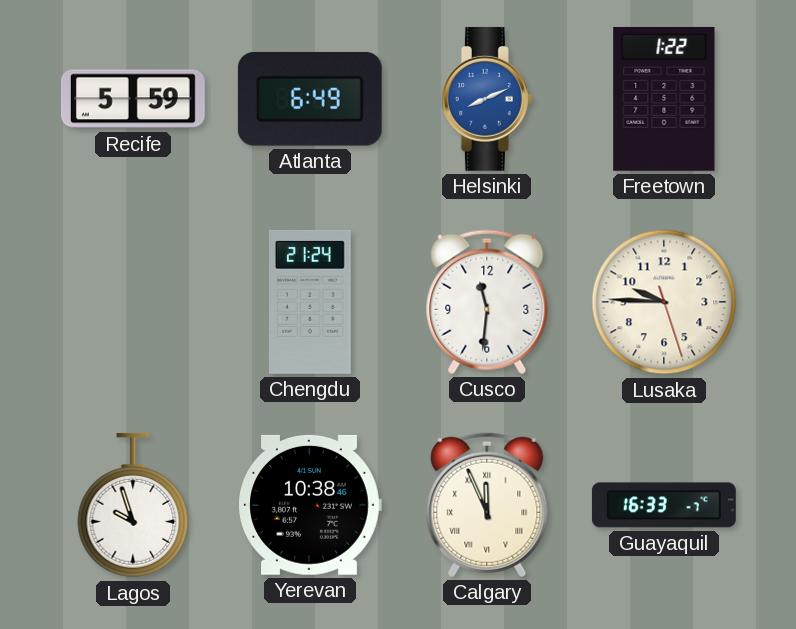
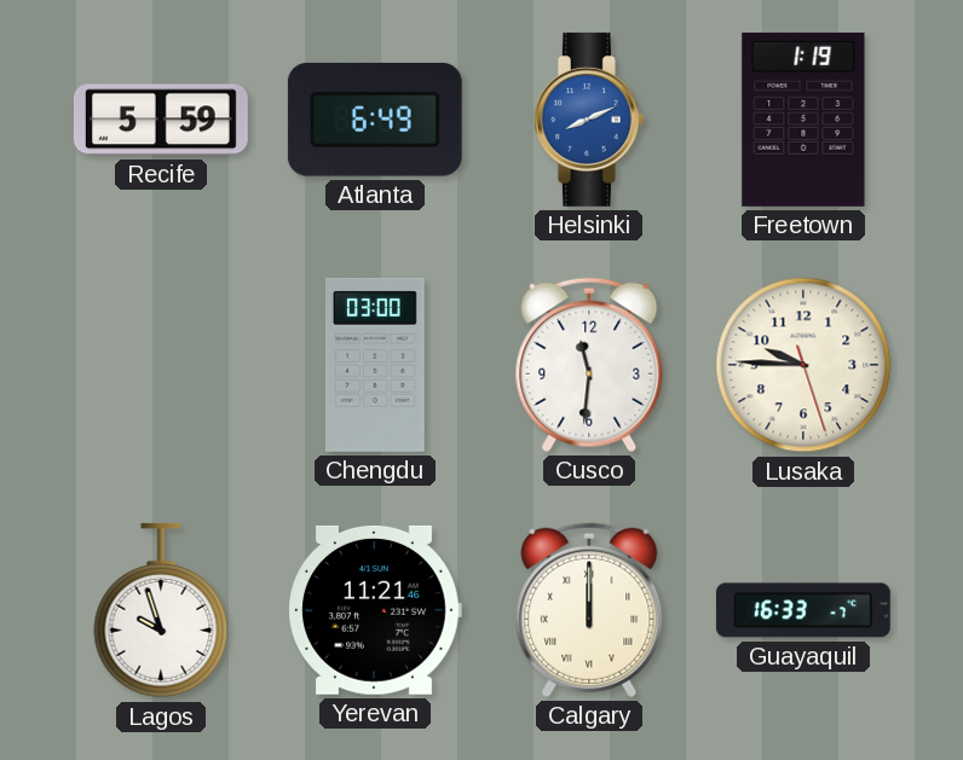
Freetown: 1:22 -> 1:19 (803, 120)
Chengdu: 21:24 -> 03:00 (375, 365)
Yerevan: 10:38 -> 11:21 (375, 610)
Calgary: 11:56 -> 12:00 (589, 610)
